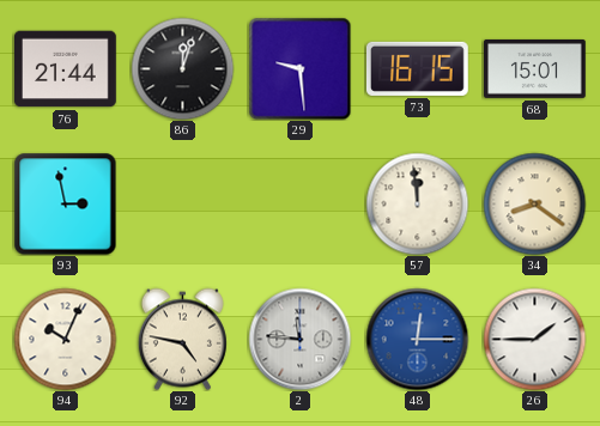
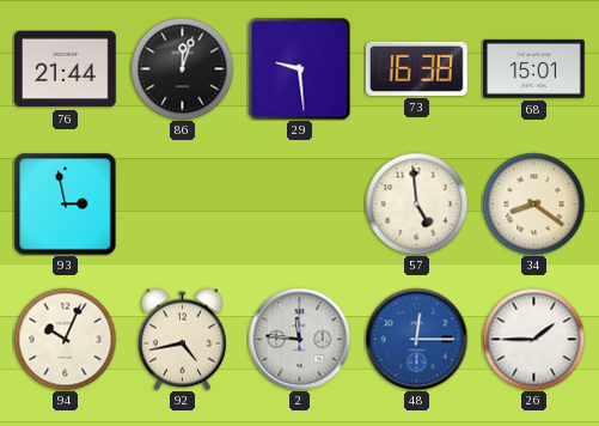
73: 16:15 -> 16:38 (417, 68)
57: 11:59 -> 4:59 (416, 203)
92: 4:47 -> 4:43 (182, 339)
